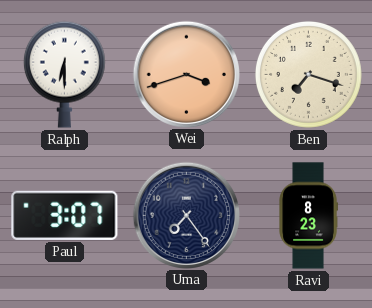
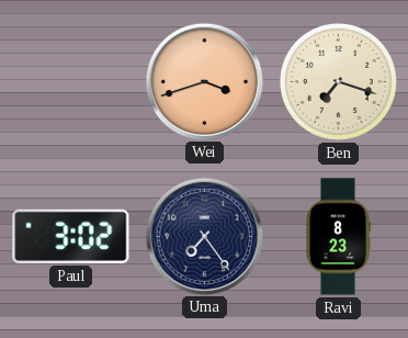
Ralph: 6:30 -> none (64, 74)
Paul: 3:07 -> 3:02 (71, 236)
